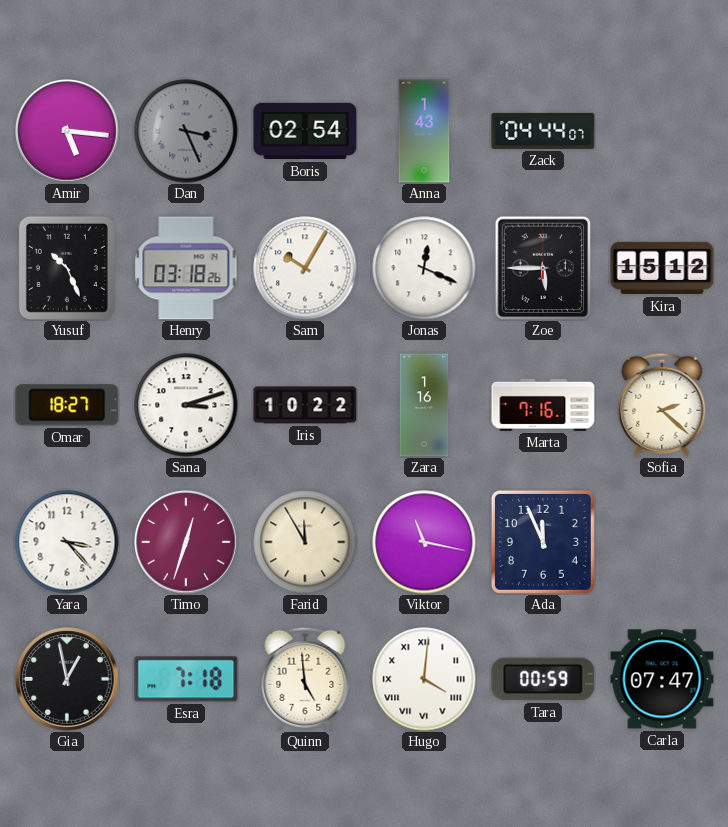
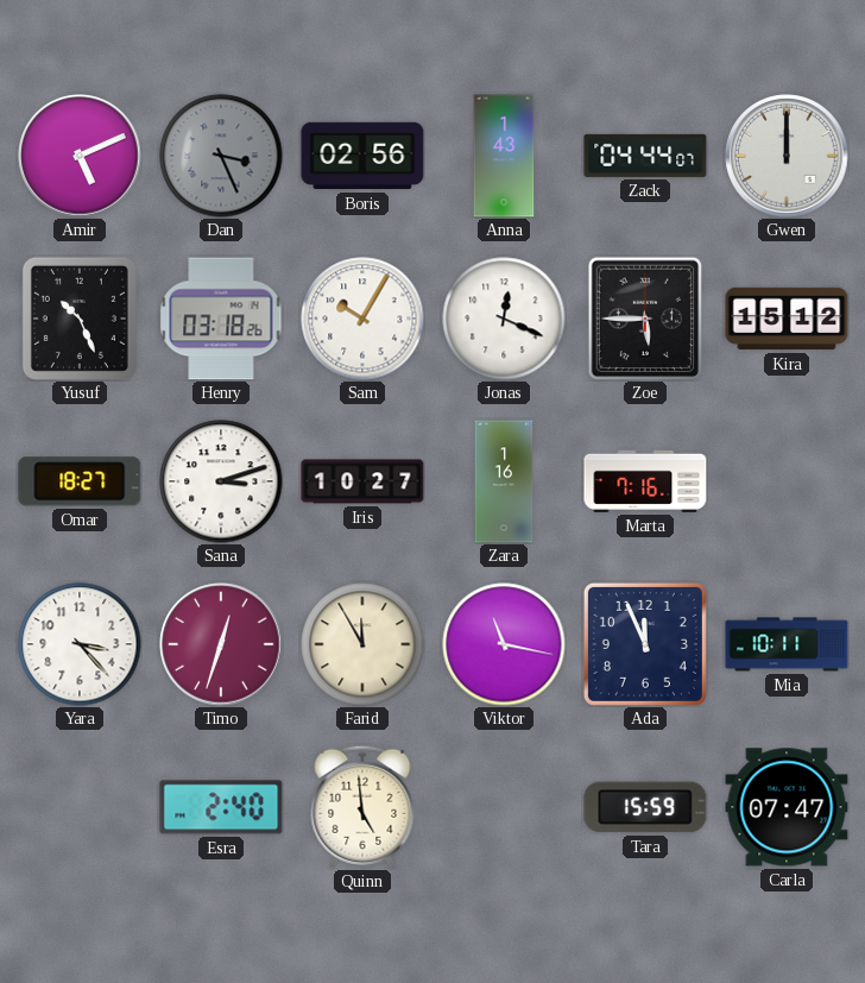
Amir: 5:16 -> 5:11 (80, 156)
Boris: 02:54 -> 02:56 (362, 156)
Gwen: none -> 12:00 (787, 156)
Iris: 10:22 -> 10:27 (362, 481)
Sofia: 2:22 -> none (662, 405)
Mia: none -> 10:11 (787, 644)
Gia: 12:58 -> none (67, 679)
Esra: 7:18 -> 2:40 (221, 807)
Hugo: 4:01 -> none (424, 679)
Tara: 00:59 -> 15:59 (645, 807)
